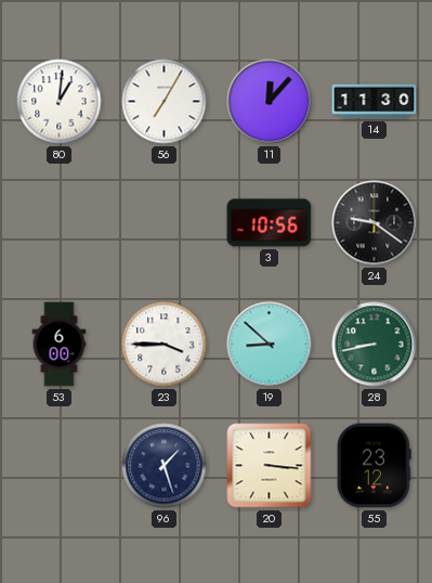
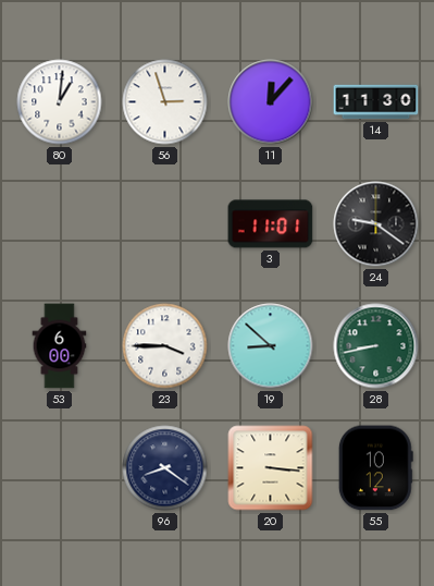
56: 7:05 -> 2:57 (165, 102)
3: 10:56 -> 11:01 (271, 224)
96: 1:27 -> 8:21 (165, 468)
55: 23:12 -> 10:12 (375, 468)
